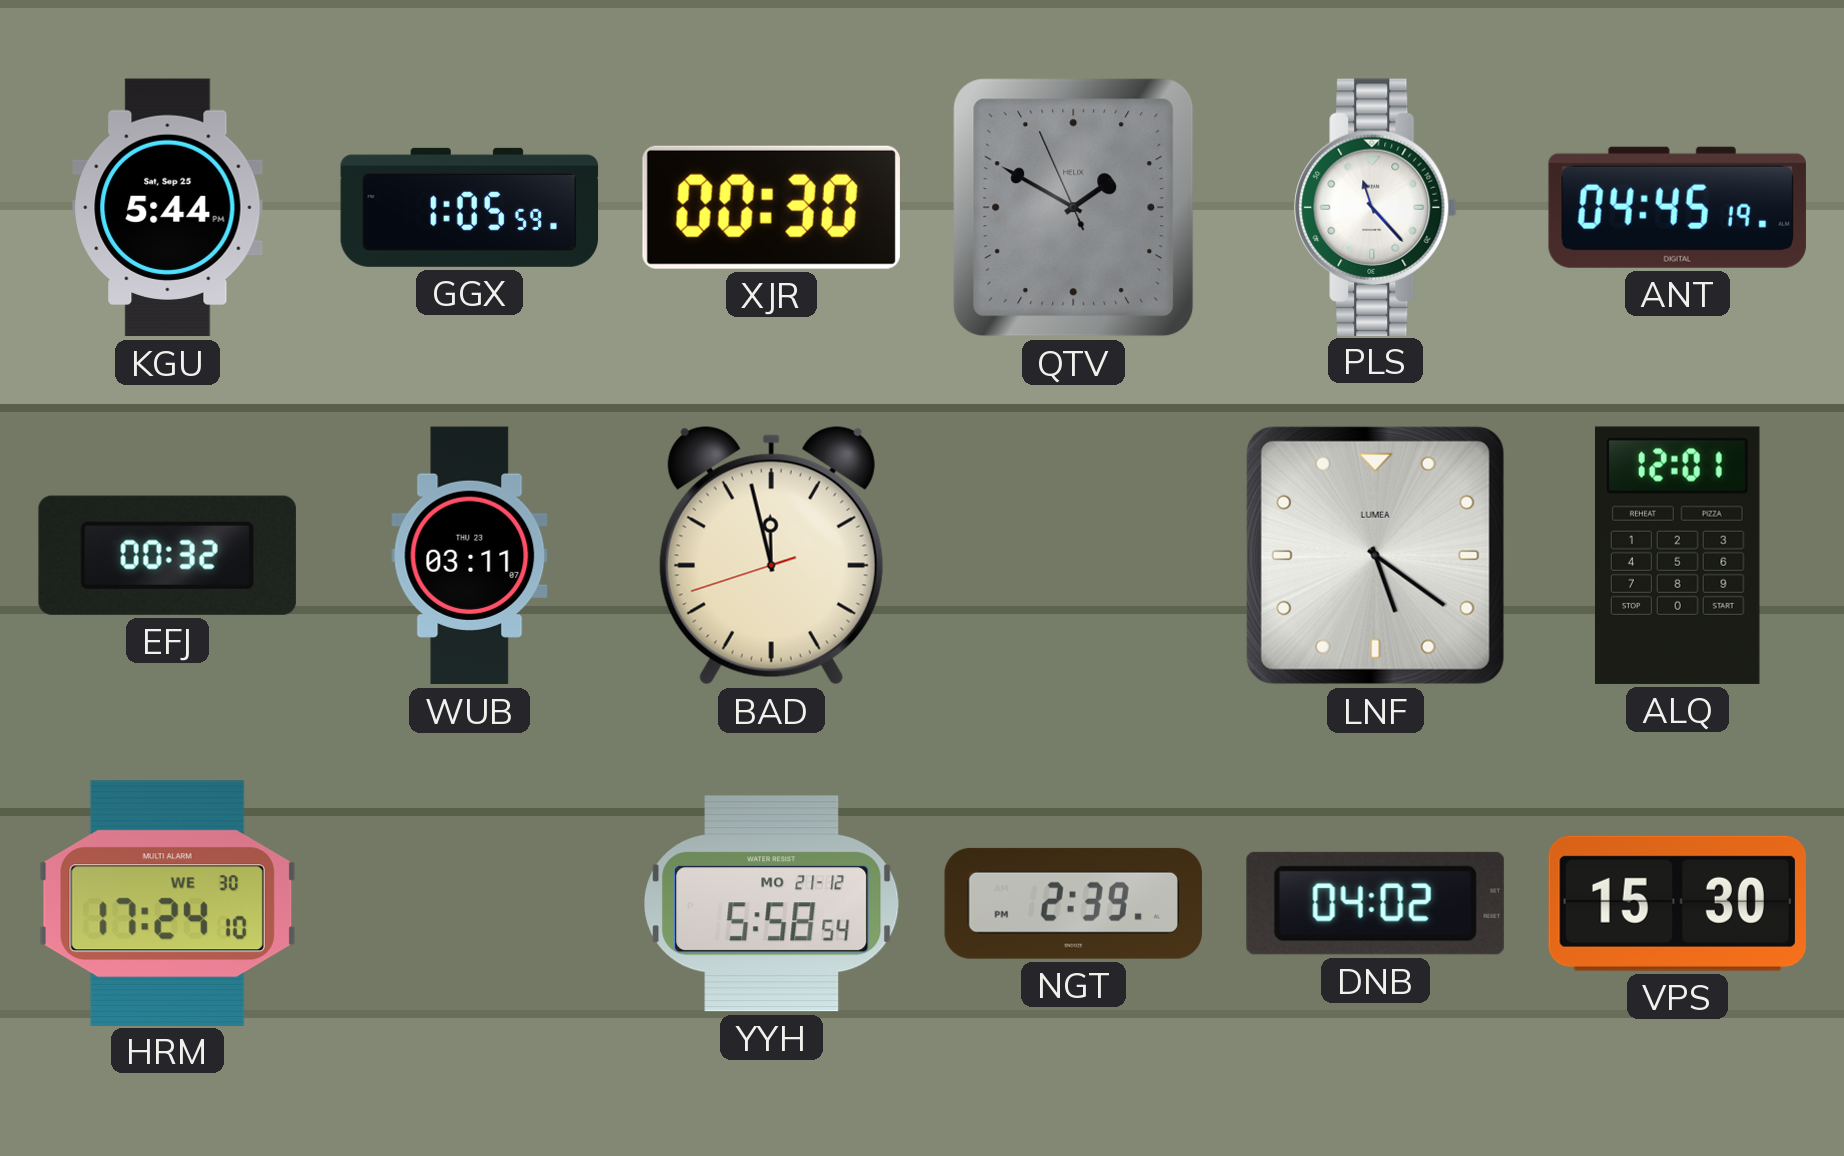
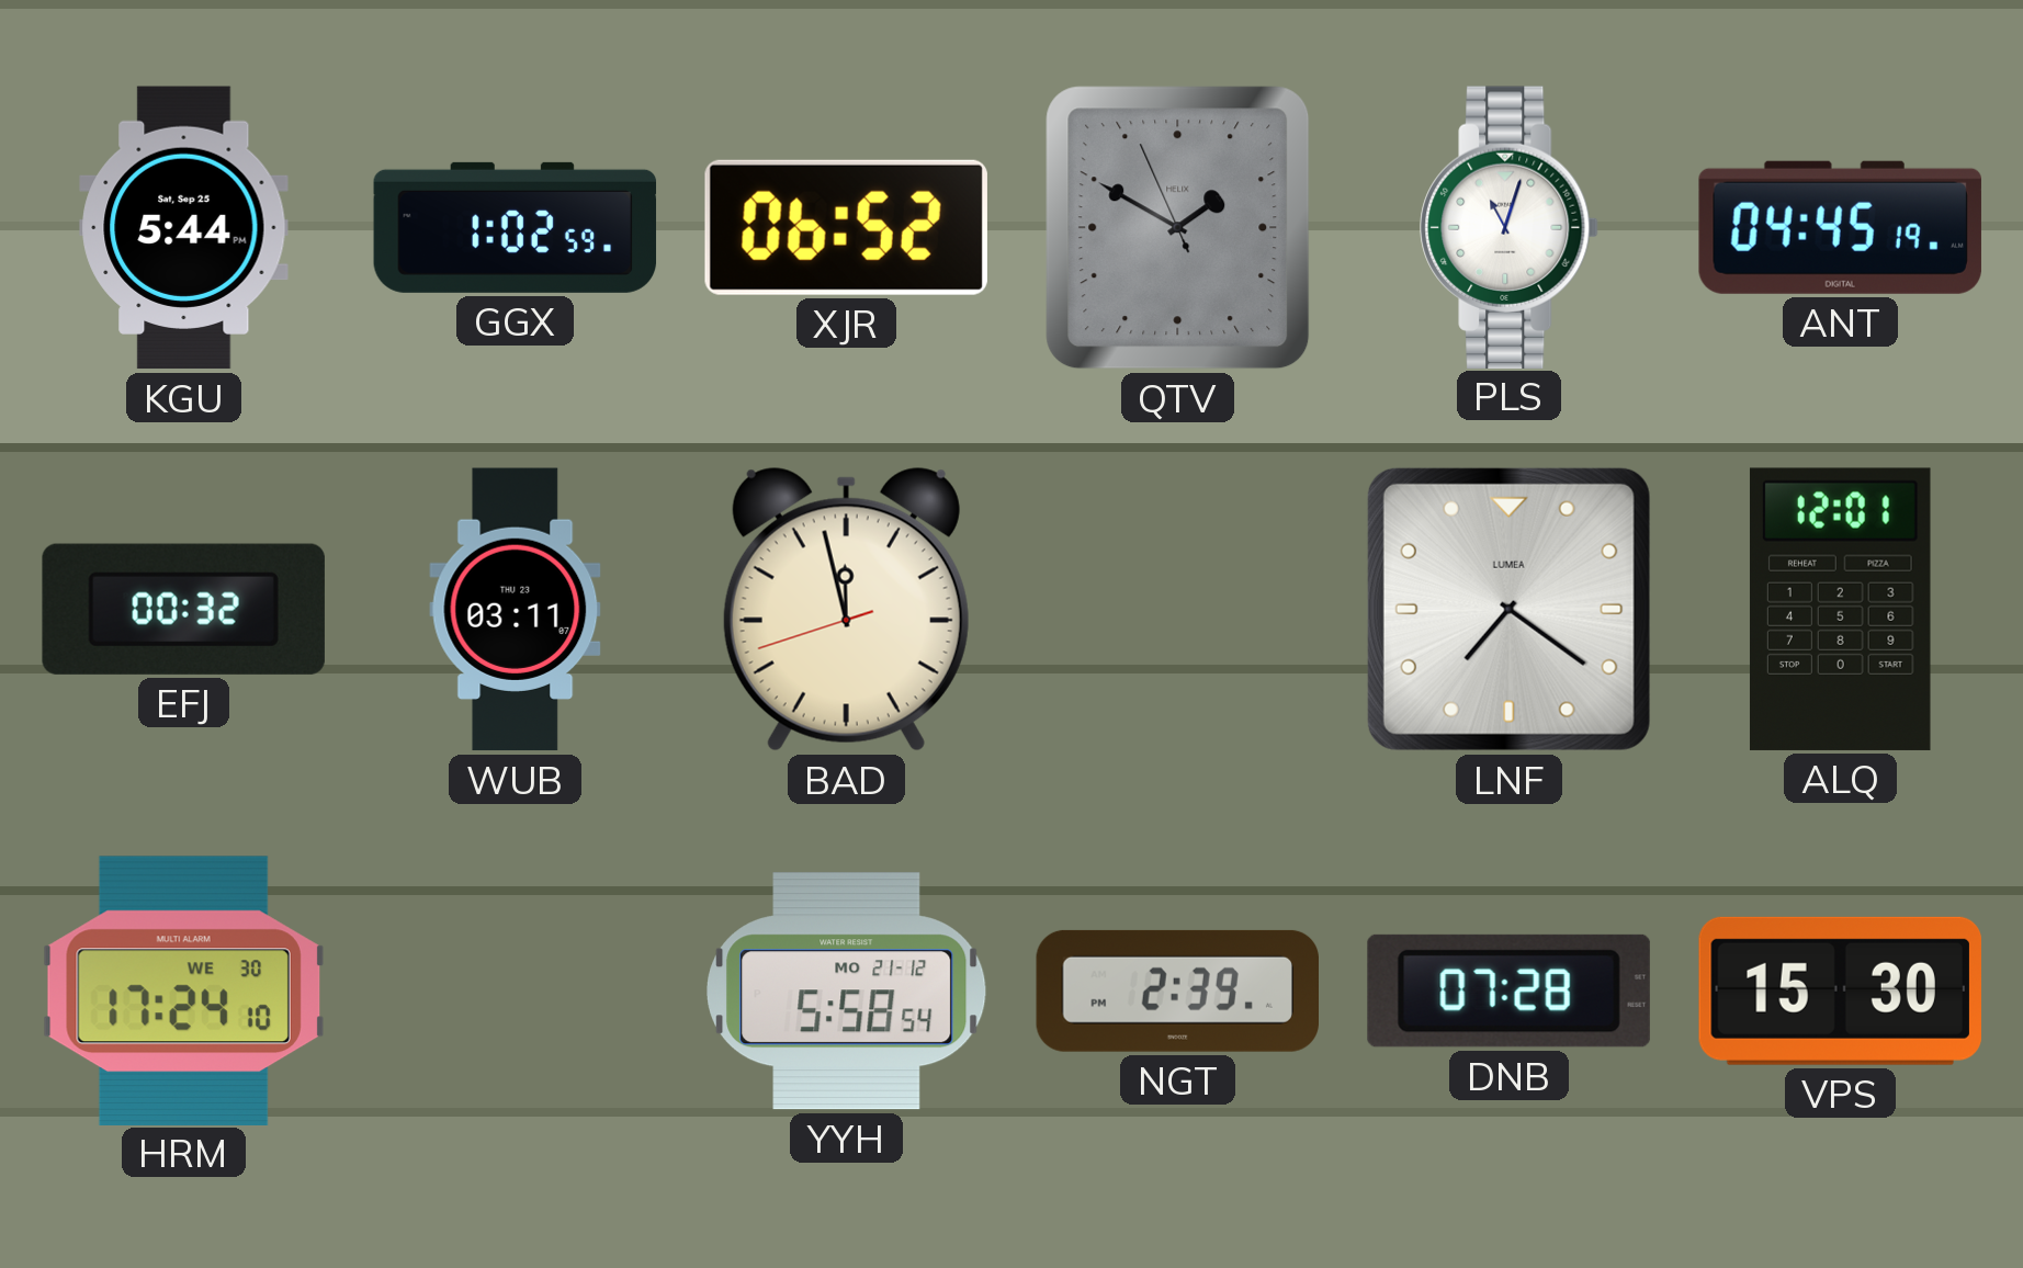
GGX: 1:05 -> 1:02 (516, 227)
XJR: 00:30 -> 06:52 (846, 227)
PLS: 11:23 -> 11:03 (1510, 227)
LNF: 5:21 -> 7:21 (1508, 609)
DNB: 04:02 -> 07:28 (1508, 990)
